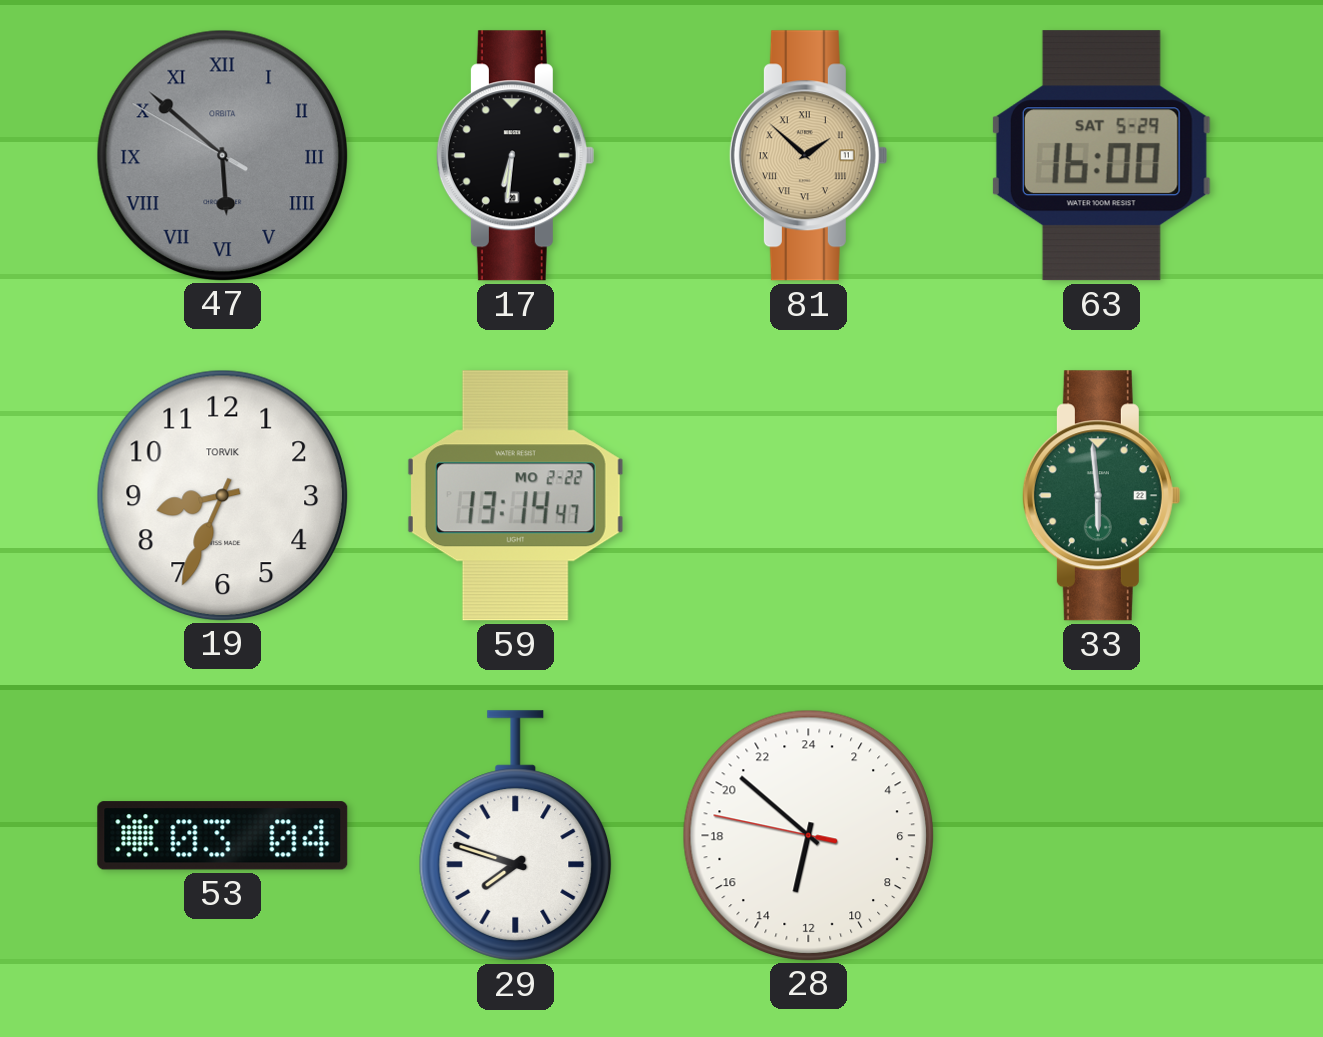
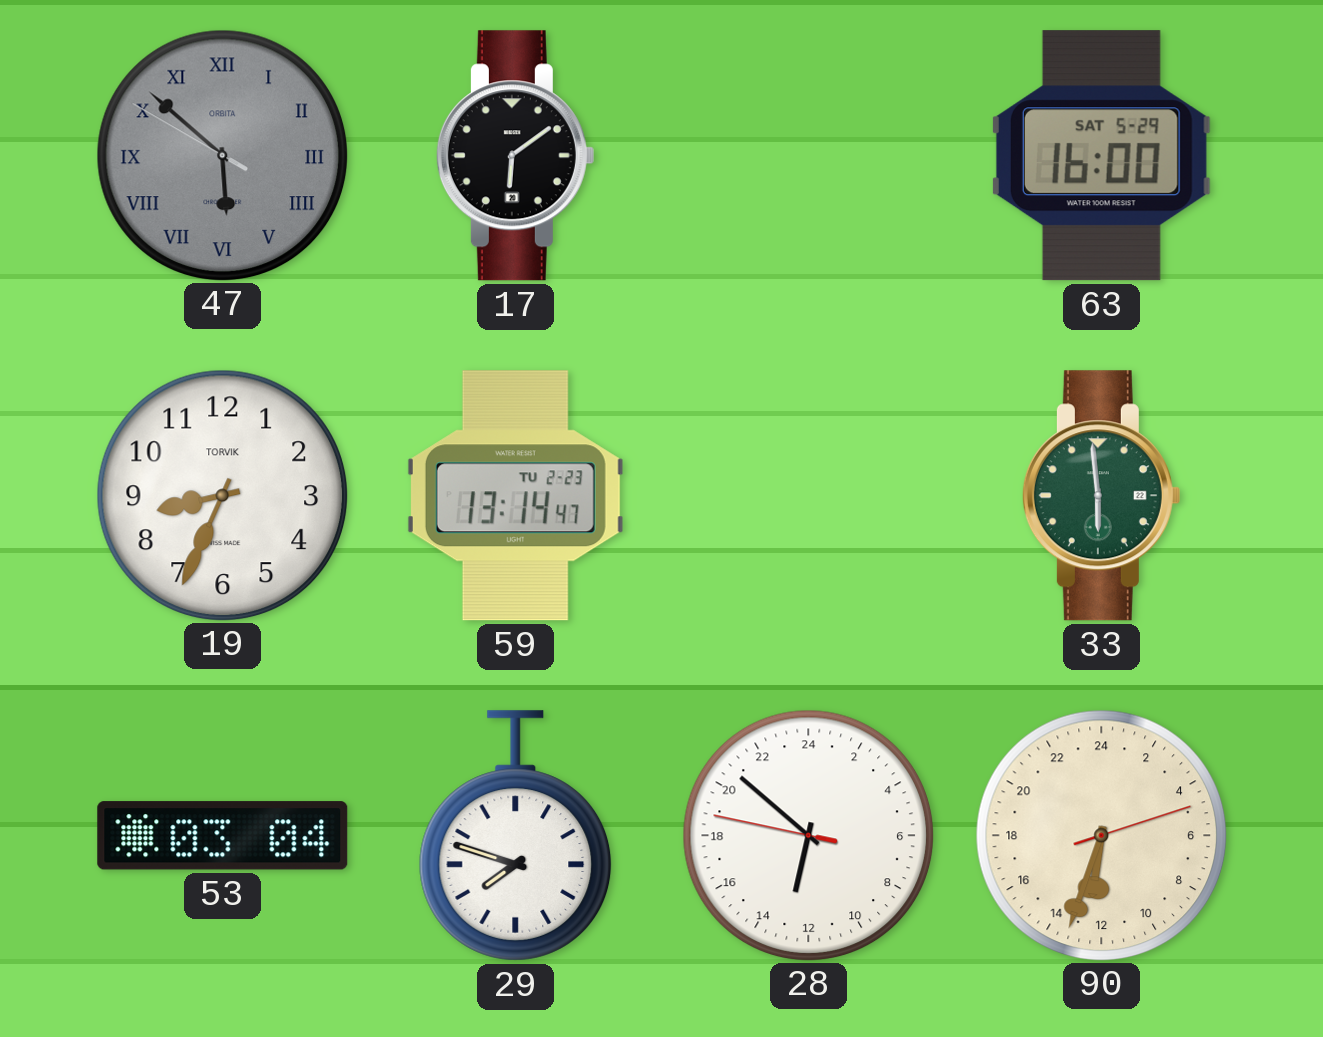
17: 6:31 -> 6:09 (515, 156)
81: 1:52 -> none (808, 156)
59 date: MO 2-22 -> TU 2-23 (515, 496)
90: none -> 12:33 (1101, 835)
